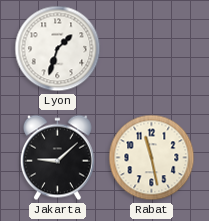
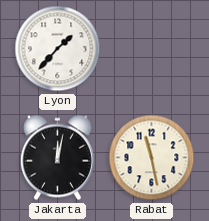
Lyon: 1:33 -> 1:37 (58, 49)
Jakarta: 9:08 -> 12:02 (57, 158)
